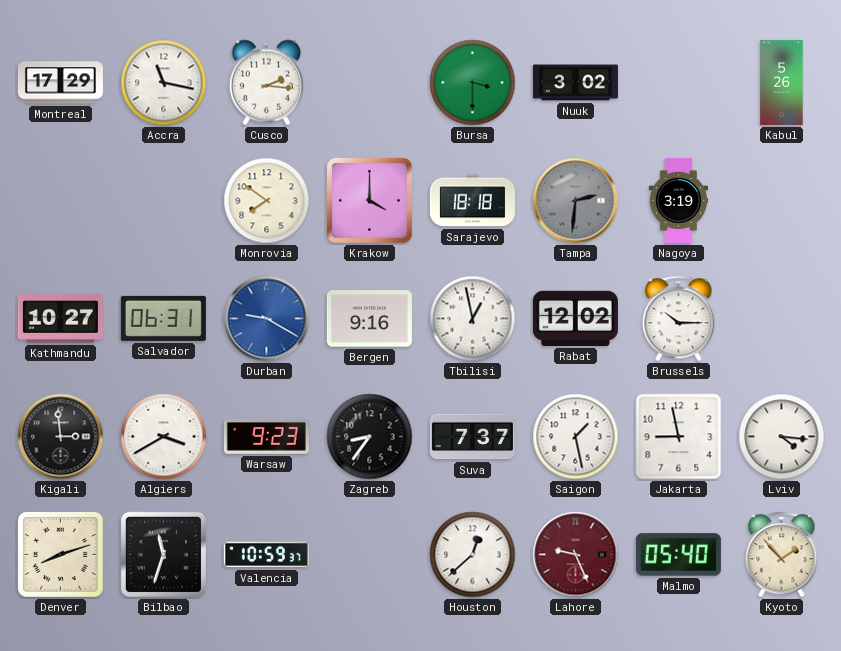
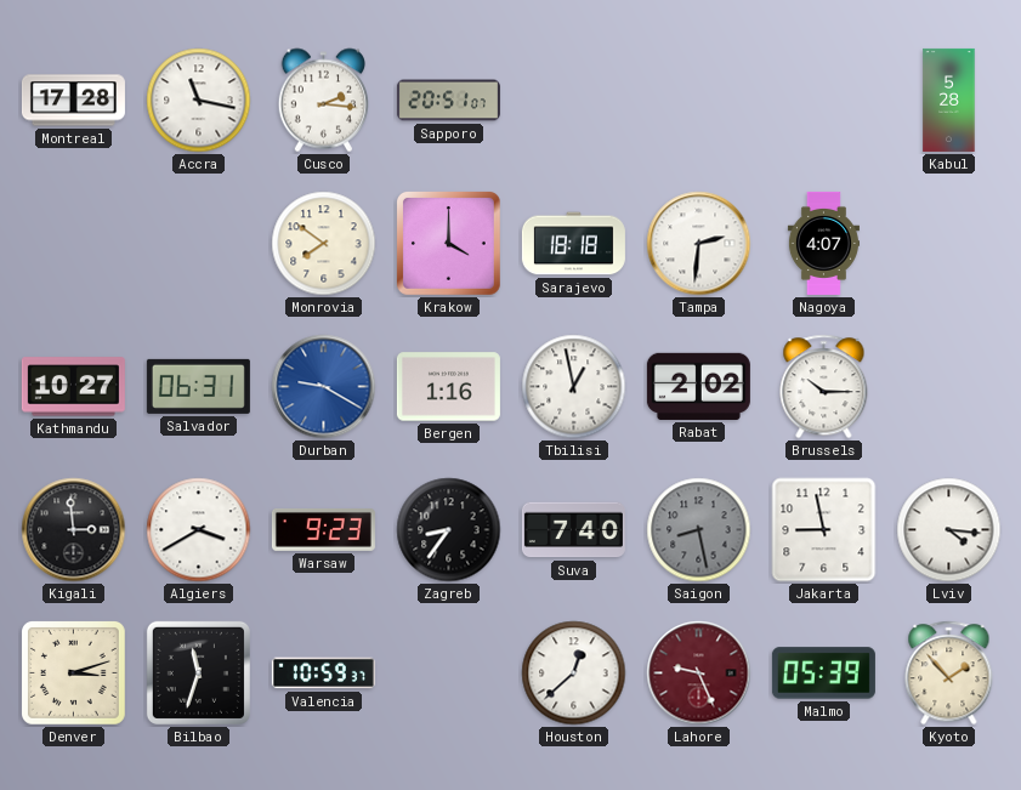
Montreal: 17:29 -> 17:28 (73, 101)
Sapporo: none -> 20:51 (448, 101)
Bursa: 3:30 -> none (473, 83)
Nuuk: 3:02 -> none (575, 83)
Kabul: 5:26 -> 5:28 (949, 100)
Tampa dial: grey -> white (699, 244)
Nagoya: 3:19 -> 4:07 (823, 243)
Bergen: 9:16 -> 1:16 (448, 387)
Rabat: 12:02 -> 2:02 (698, 386)
Suva: 7:37 -> 7:40 (573, 530)
Saigon: 1:28 -> 8:28 (699, 530)
Saigon dial: white -> grey (699, 530)
Denver: 8:12 -> 3:12 (74, 674)
Malmo: 05:40 -> 05:39 (823, 674)
